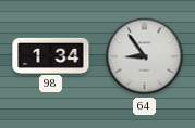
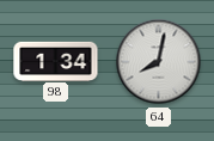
64: 8:54 -> 8:02 (159, 62)
